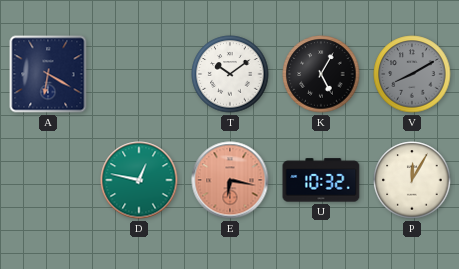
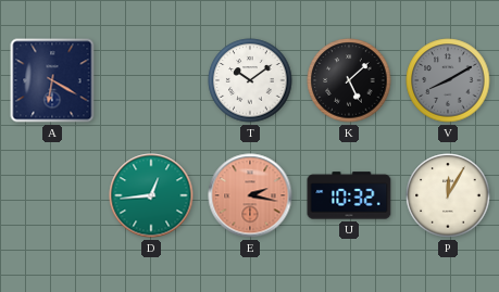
K: 5:05 -> 5:08 (349, 80)
D: 12:47 -> 12:44 (151, 195)
E: 6:17 -> 2:17 (250, 195)
